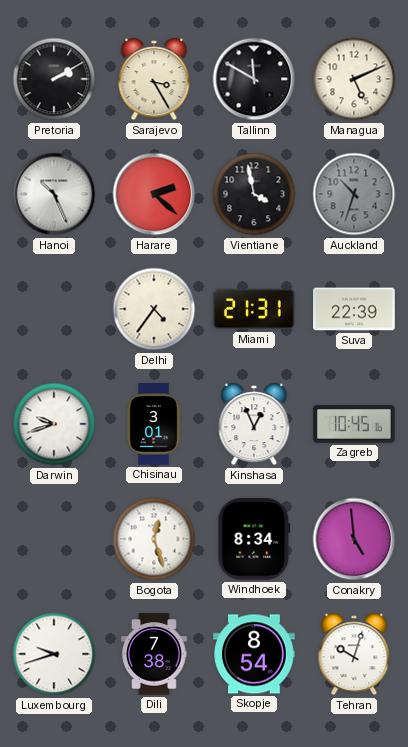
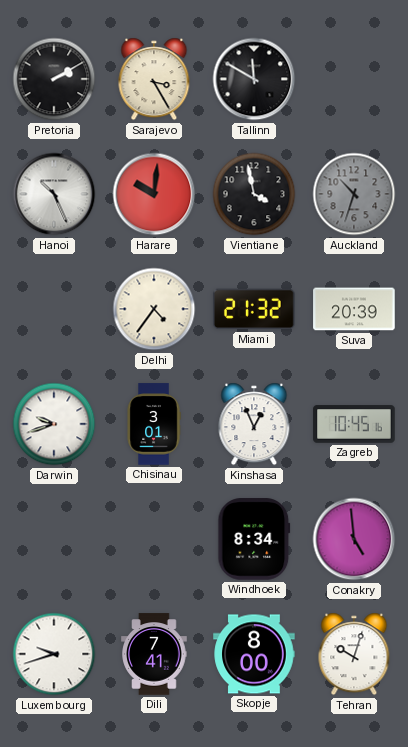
Managua: 5:11 -> none (354, 79)
Harare: 2:22 -> 10:01 (154, 194)
Miami: 21:31 -> 21:32 (255, 309)
Suva: 22:39 -> 20:39 (354, 309)
Bogota: 12:27 -> none (154, 539)
Dili: 7:38 -> 7:41 (154, 654)
Skopje: 8:54 -> 8:00 (254, 654)
